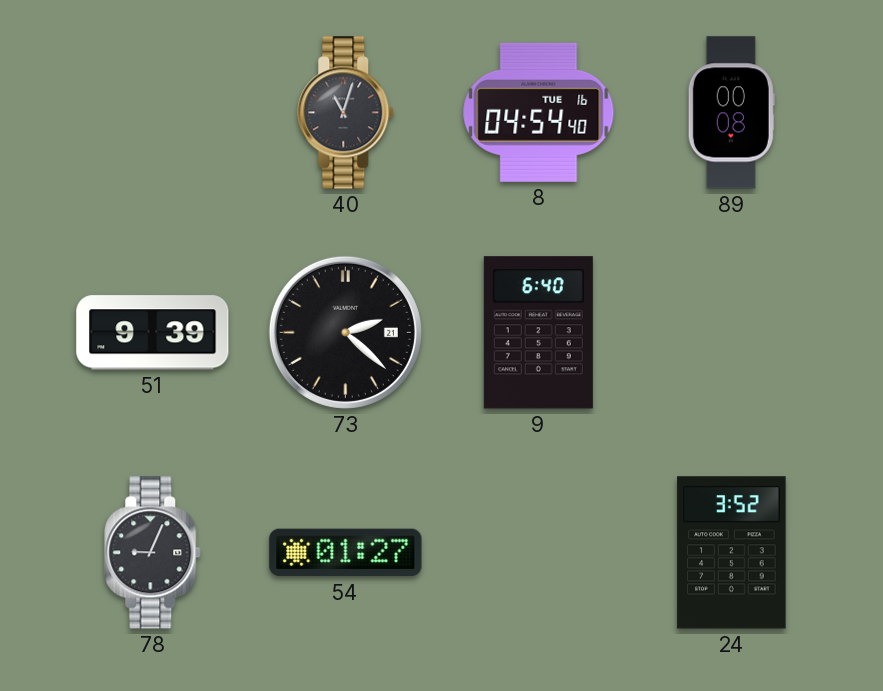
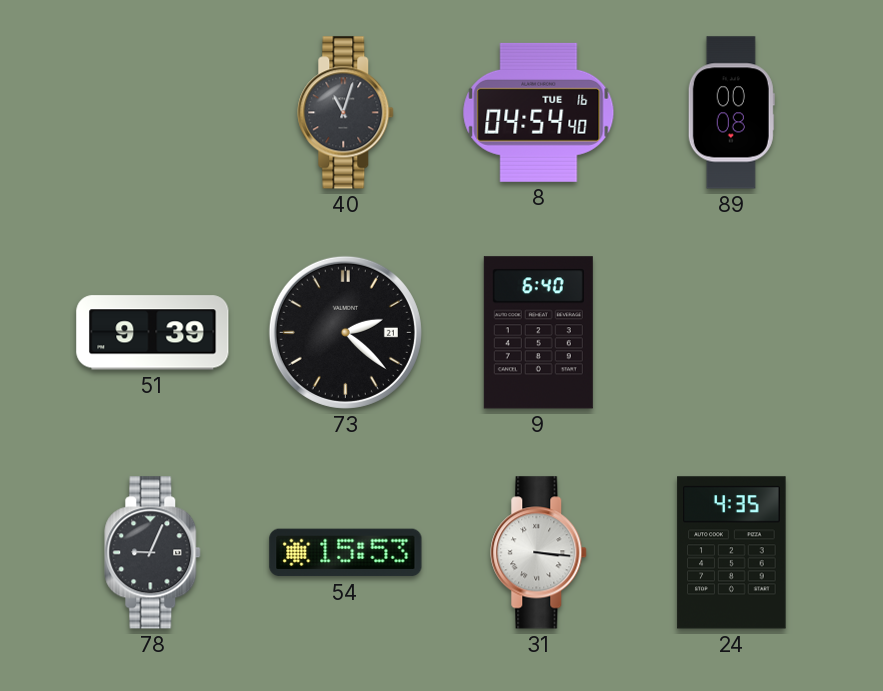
54: 01:27 -> 15:53 (346, 553)
31: none -> 3:16 (539, 553)
24: 3:52 -> 4:35 (732, 553)
